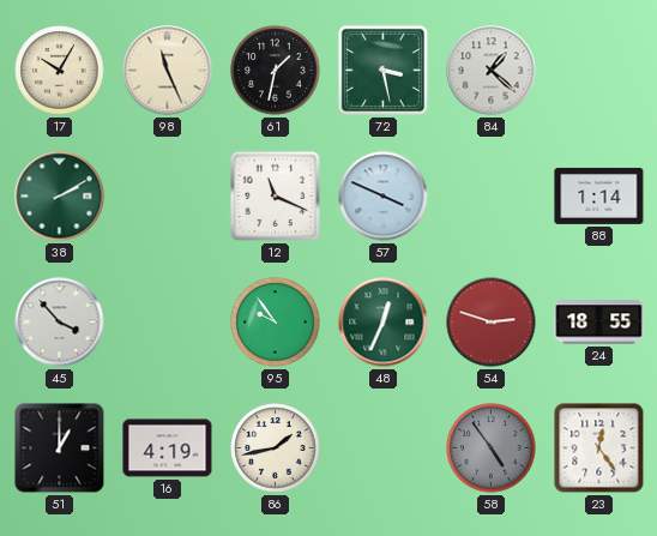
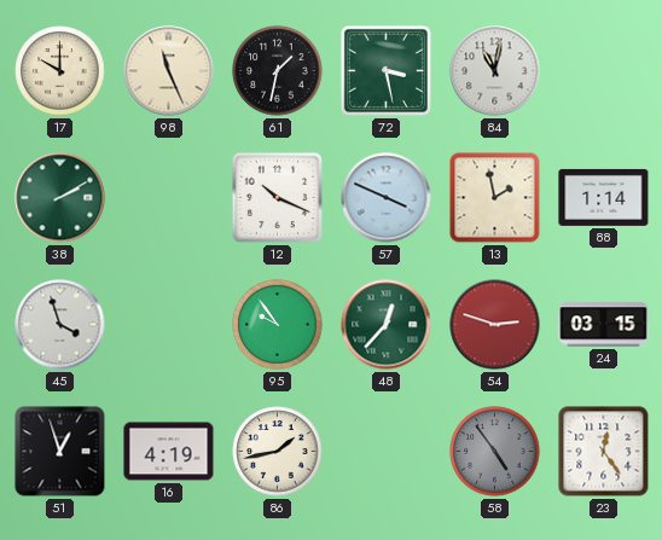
17: 10:05 -> 10:00 (60, 71)
84: 1:22 -> 11:02 (495, 71)
12: 11:19 -> 10:19 (277, 197)
13: none -> 1:58 (495, 198)
45: 3:53 -> 3:57 (60, 325)
48: 12:34 -> 12:37 (387, 325)
24: 18:55 -> 03:15 (604, 325)
51: 1:00 -> 12:57 (60, 452)
